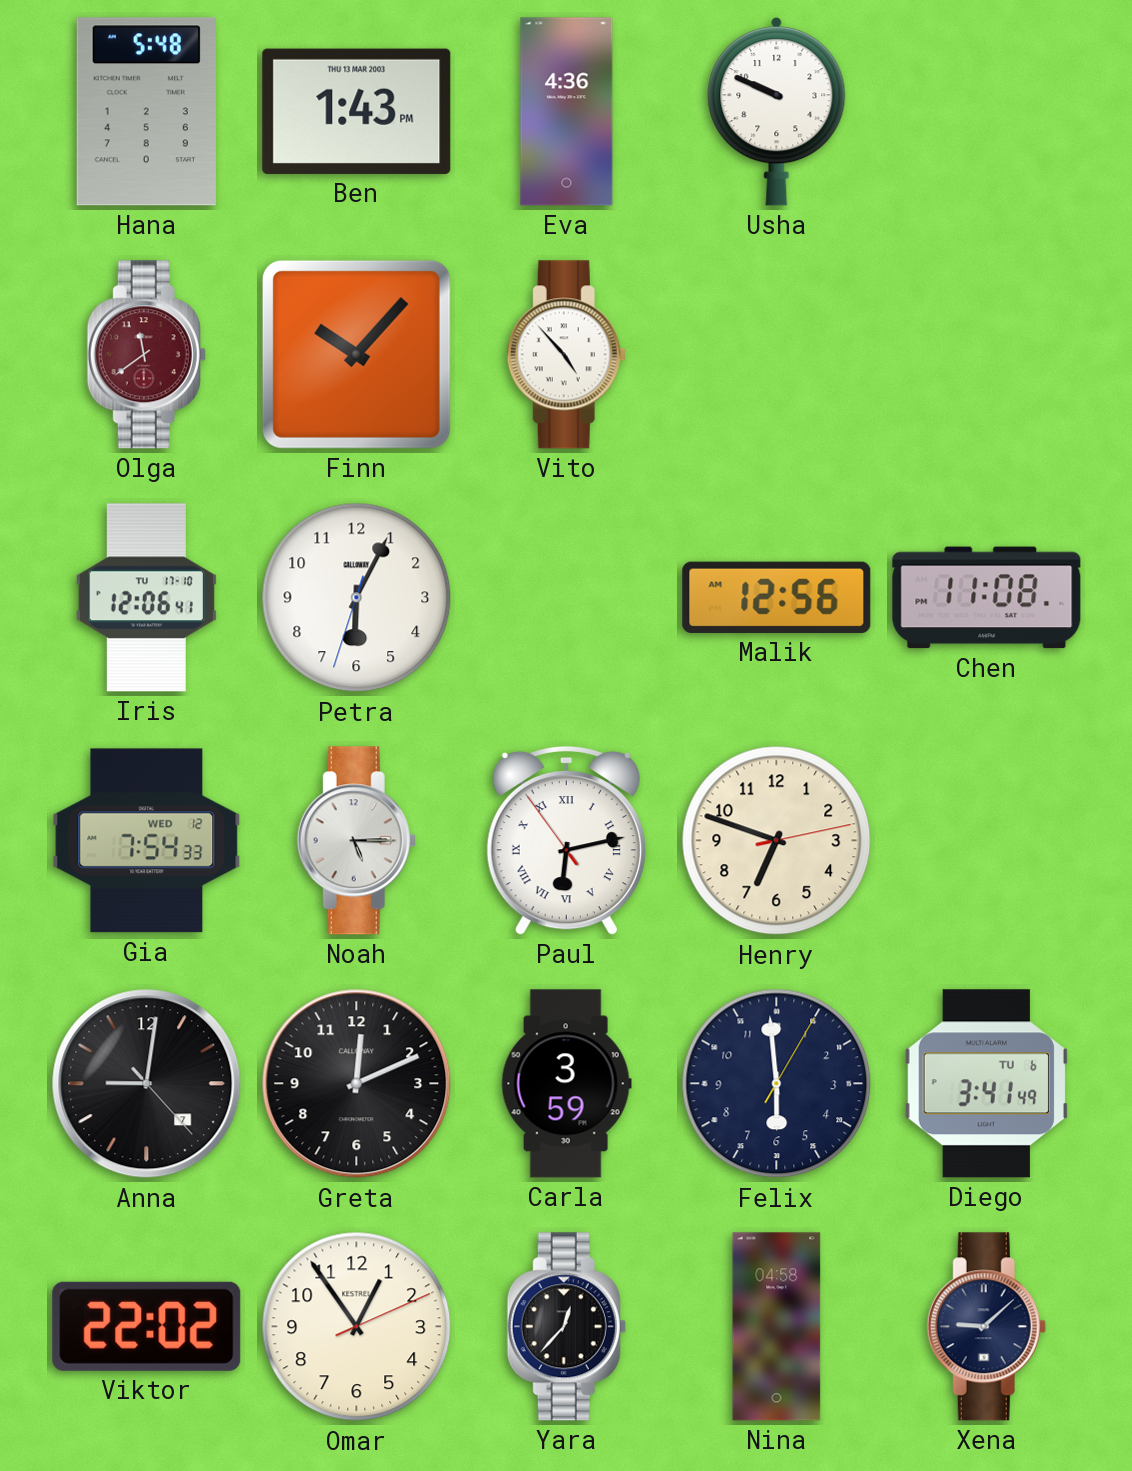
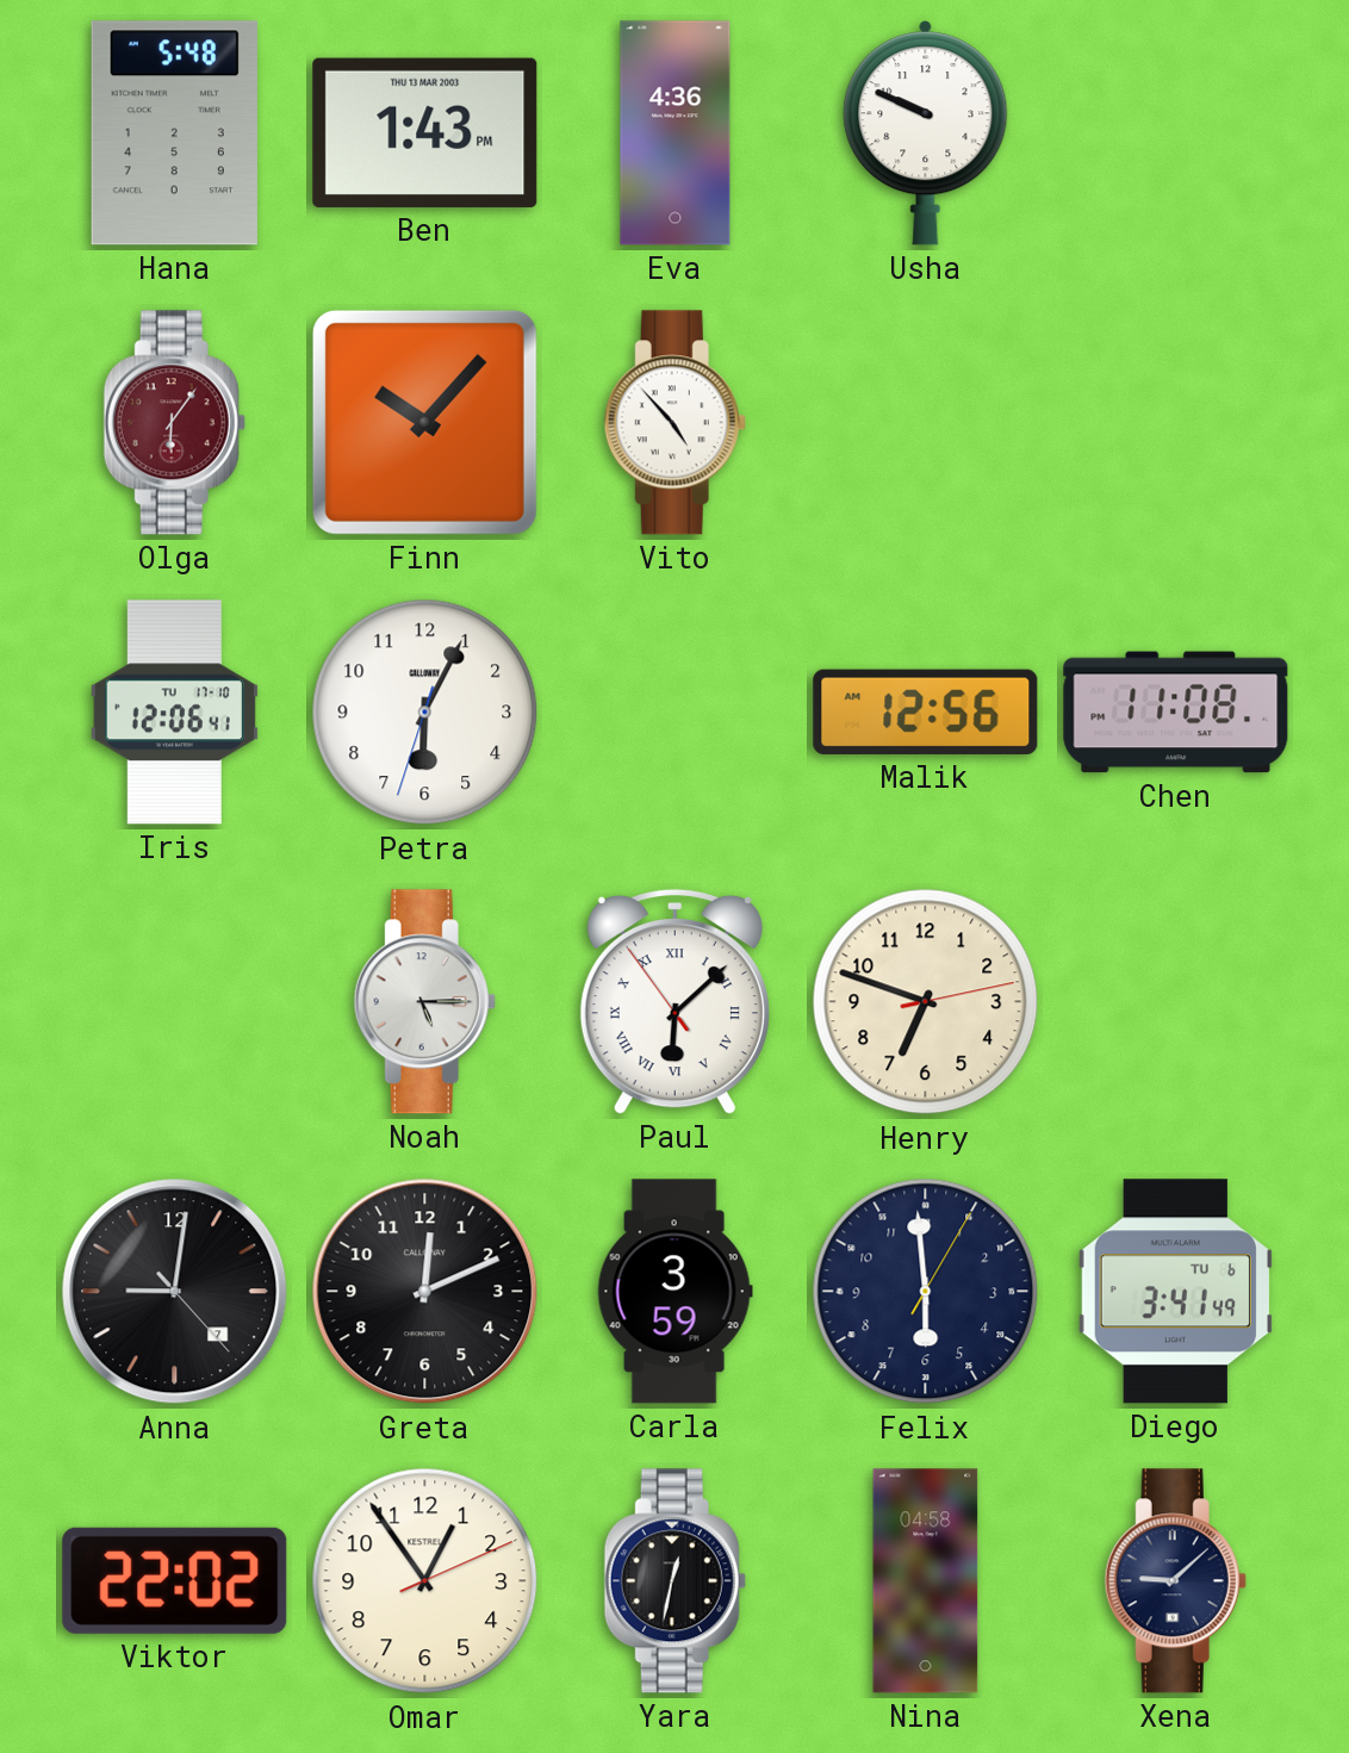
Olga: 11:39 -> 6:06 (174, 423)
Gia: 7:54 -> none (147, 841)
Paul: 6:12 -> 6:07 (674, 1001)
Yara: 12:37 -> 12:32 (674, 1581)
